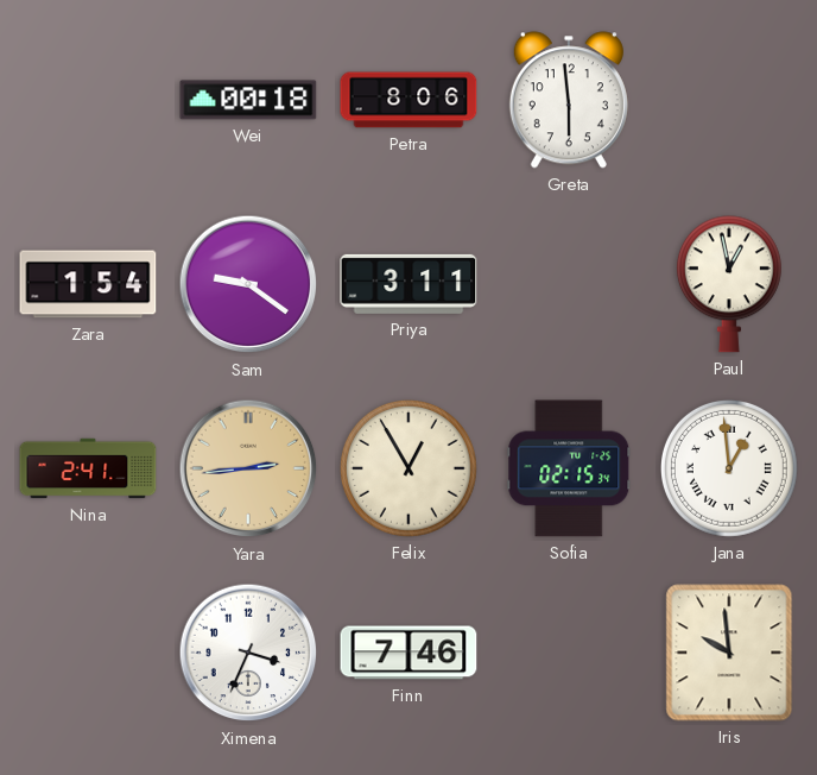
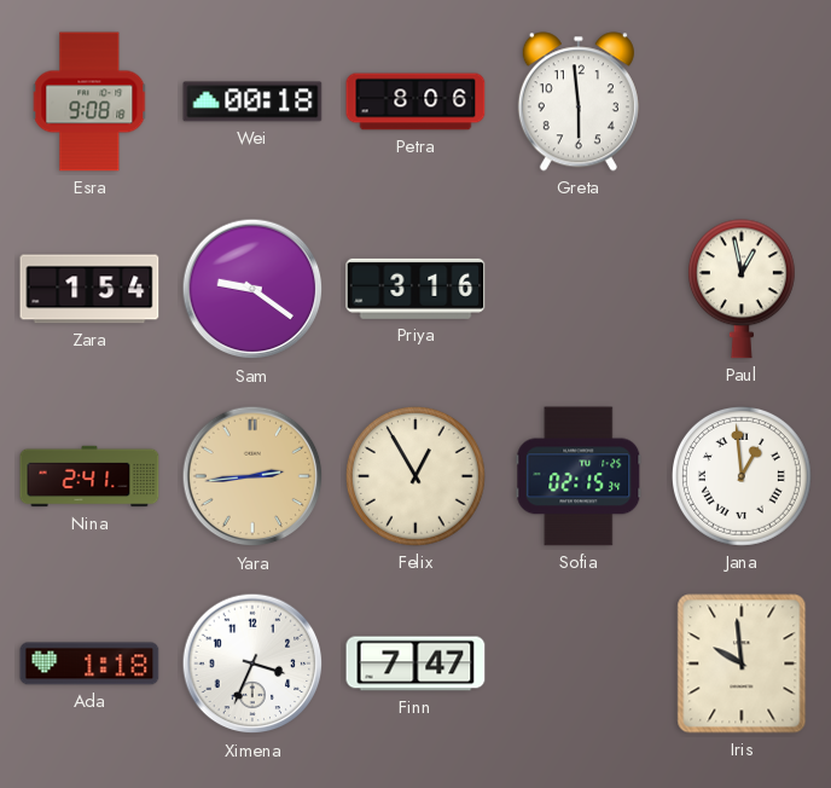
Esra: none -> 9:08 (89, 102)
Priya: 3:11 -> 3:16 (415, 289)
Ada: none -> 1:18 (89, 664)
Finn: 7:46 -> 7:47 (415, 664)
